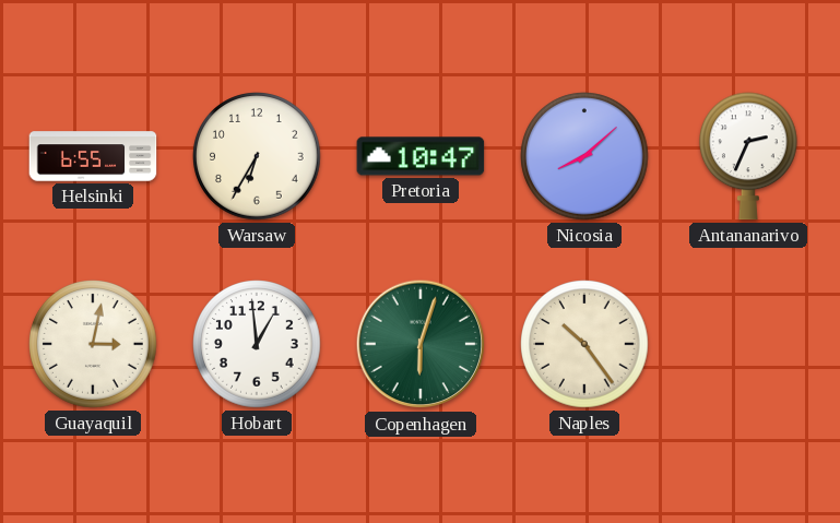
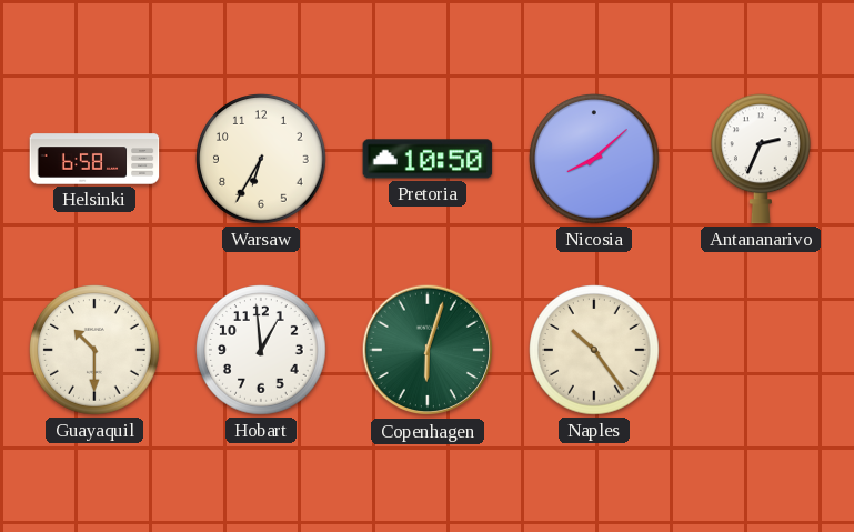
Helsinki: 6:55 -> 6:58 (94, 159)
Pretoria: 10:47 -> 10:50 (428, 159)
Guayaquil: 3:02 -> 10:30 (94, 350)
